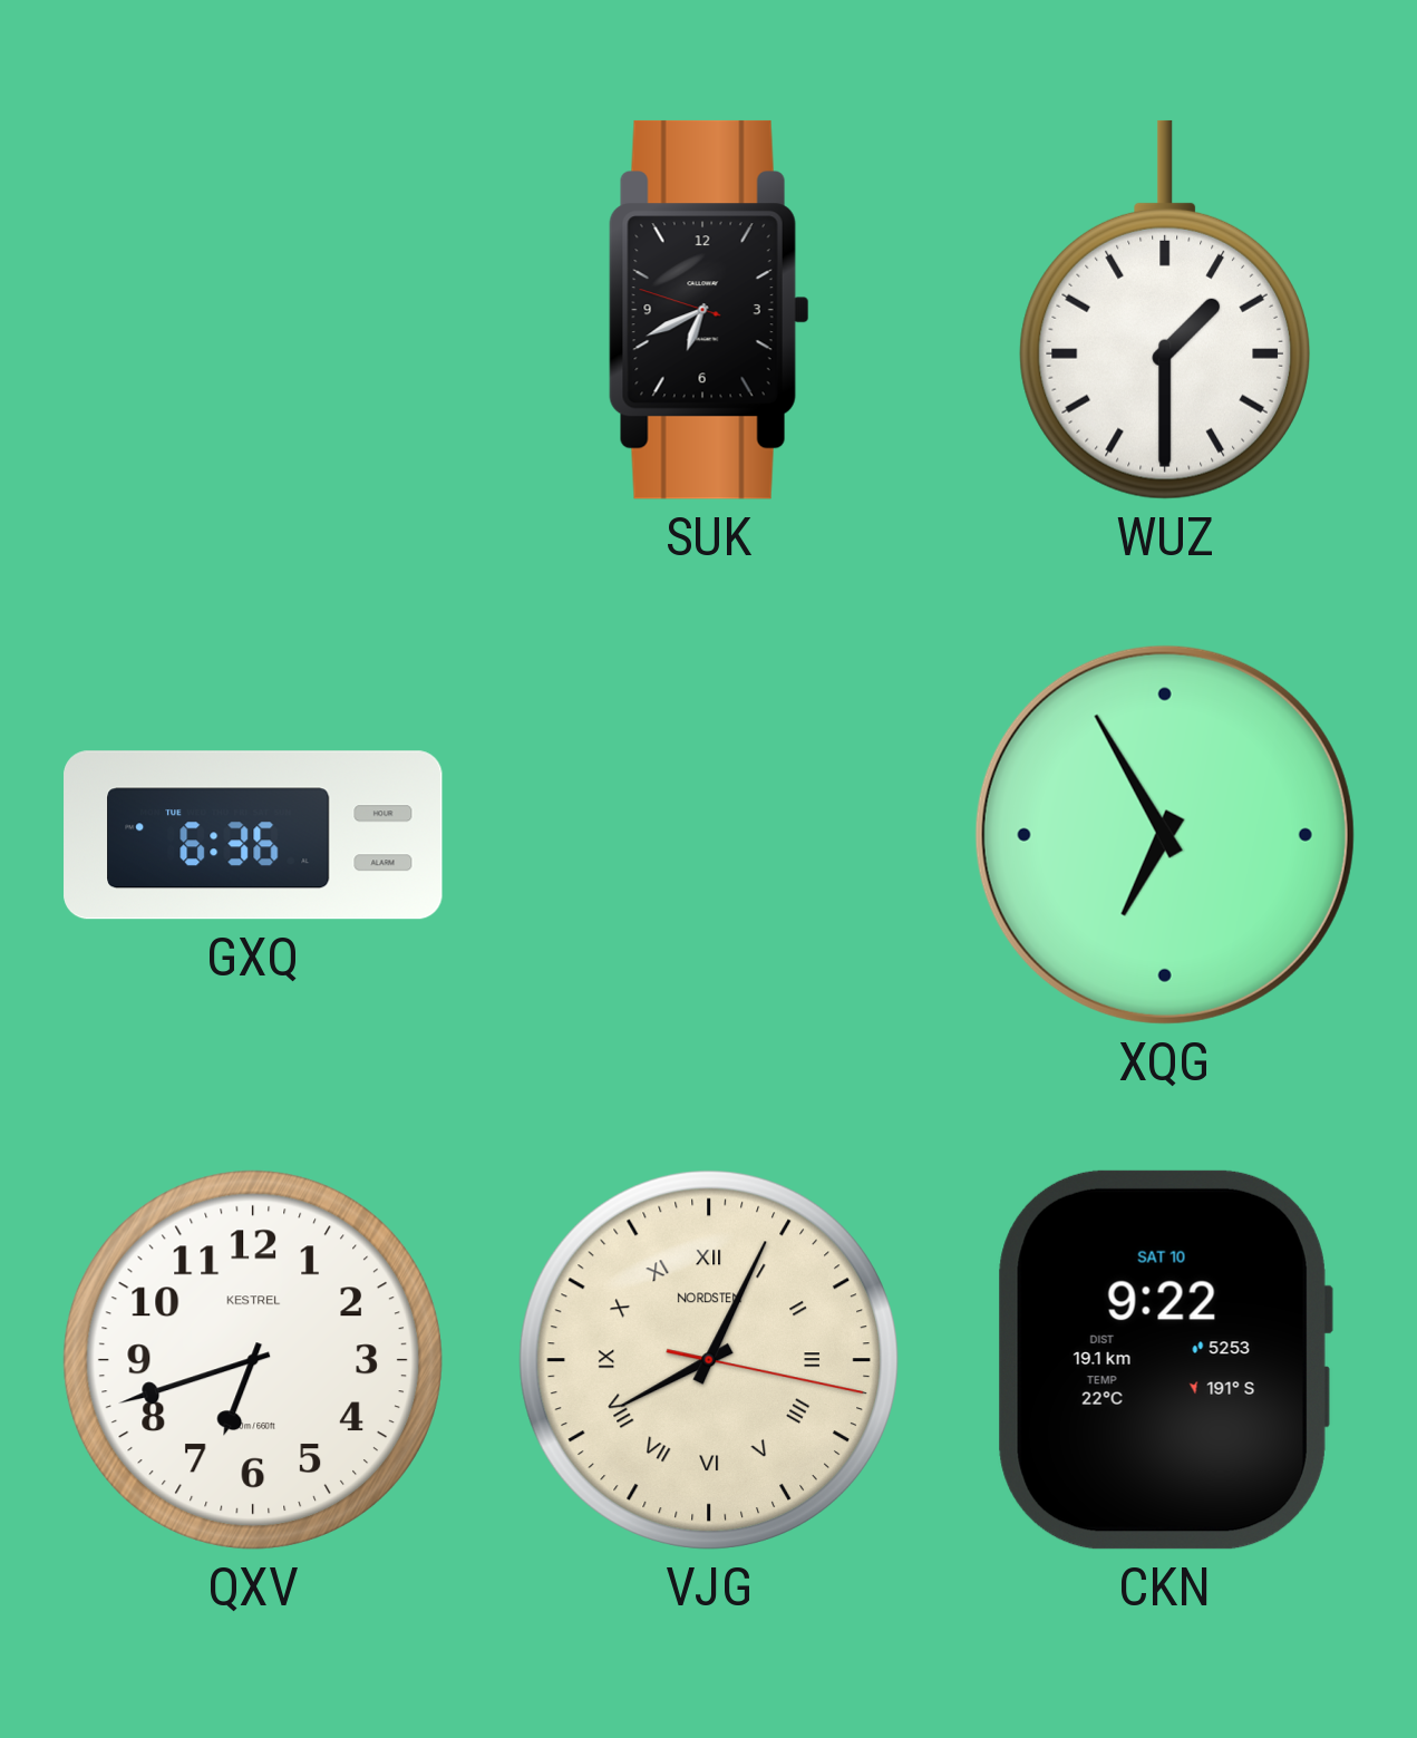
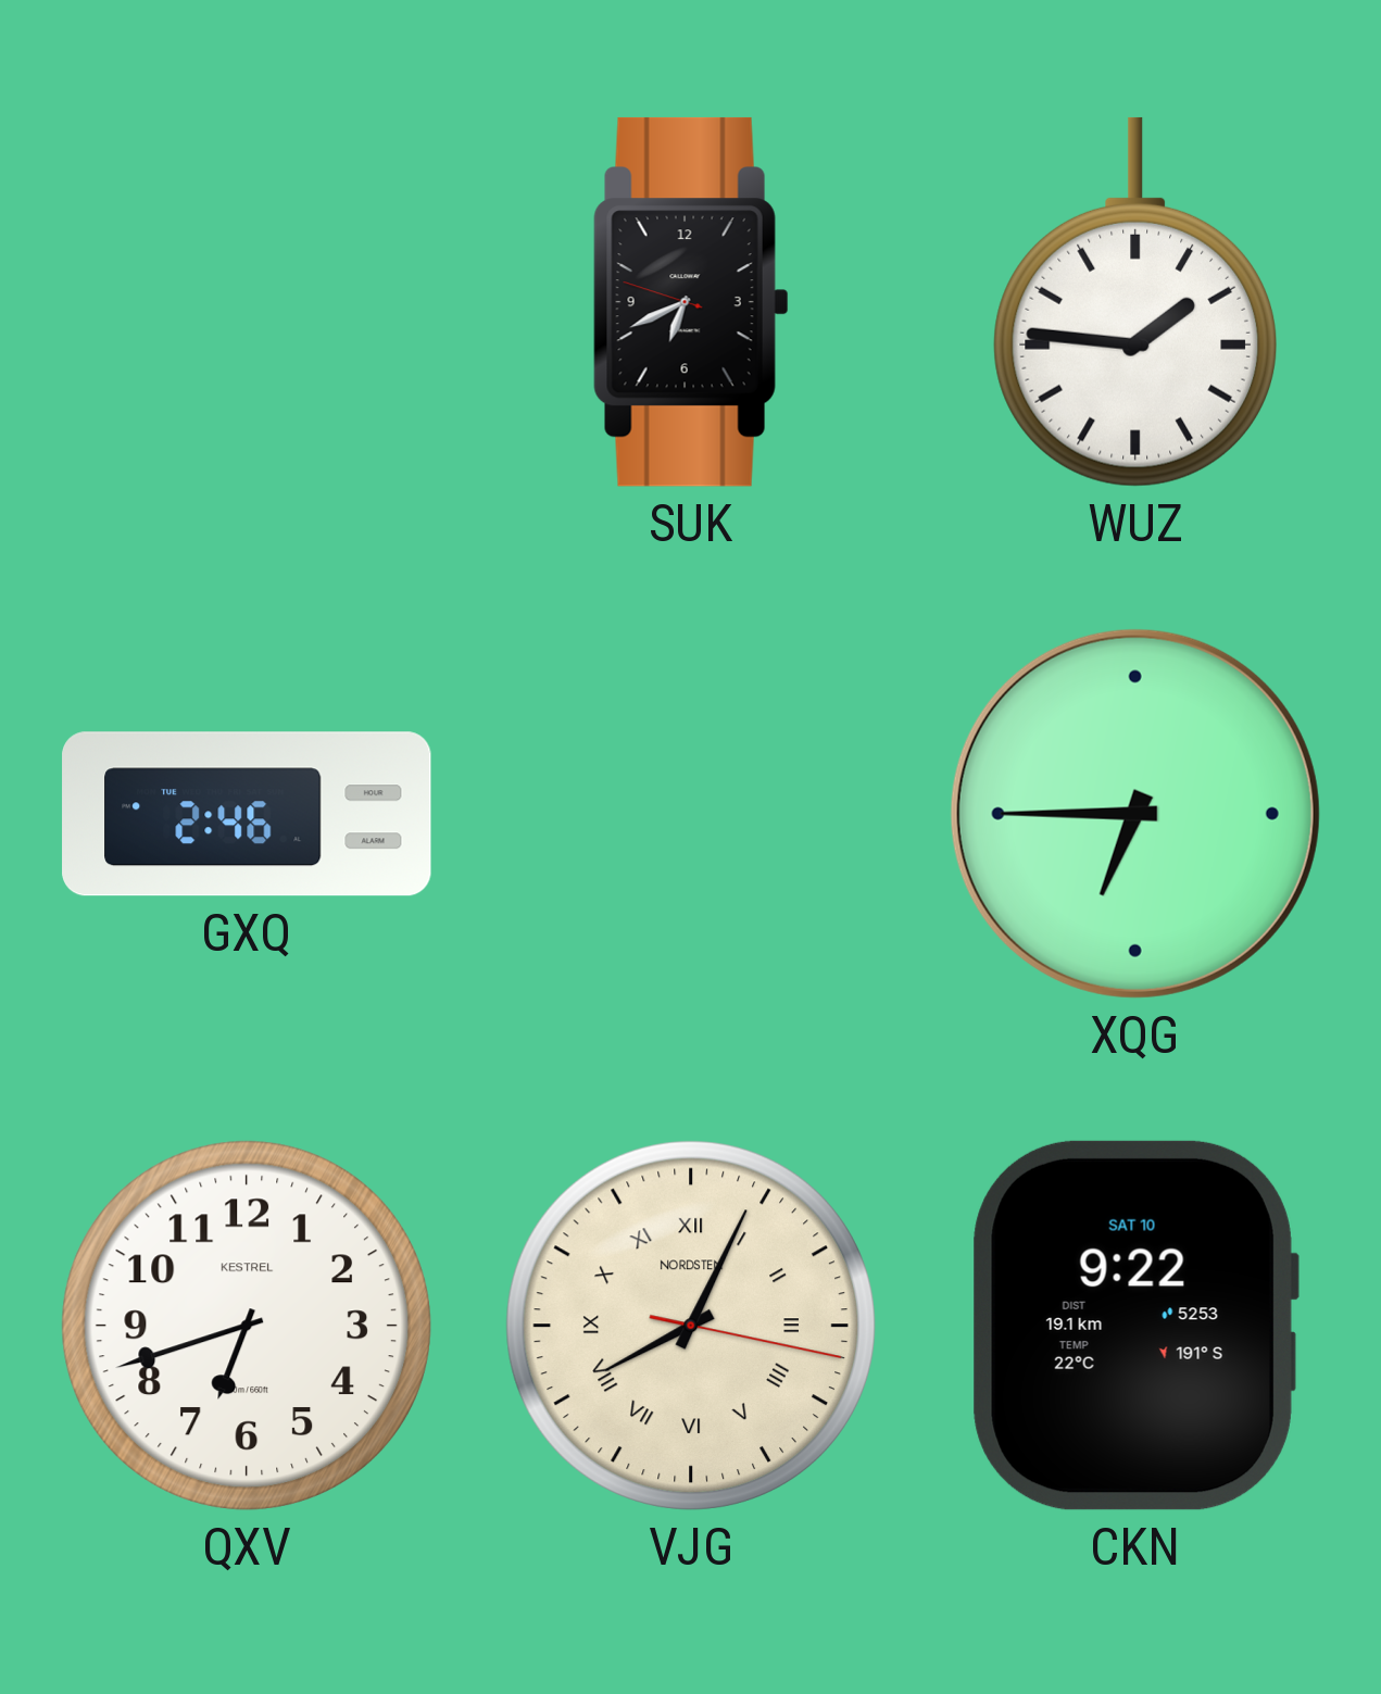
WUZ: 1:30 -> 1:46 (1134, 302)
GXQ: 6:36 -> 2:46 (247, 814)
XQG: 6:55 -> 6:45 (1135, 814)
